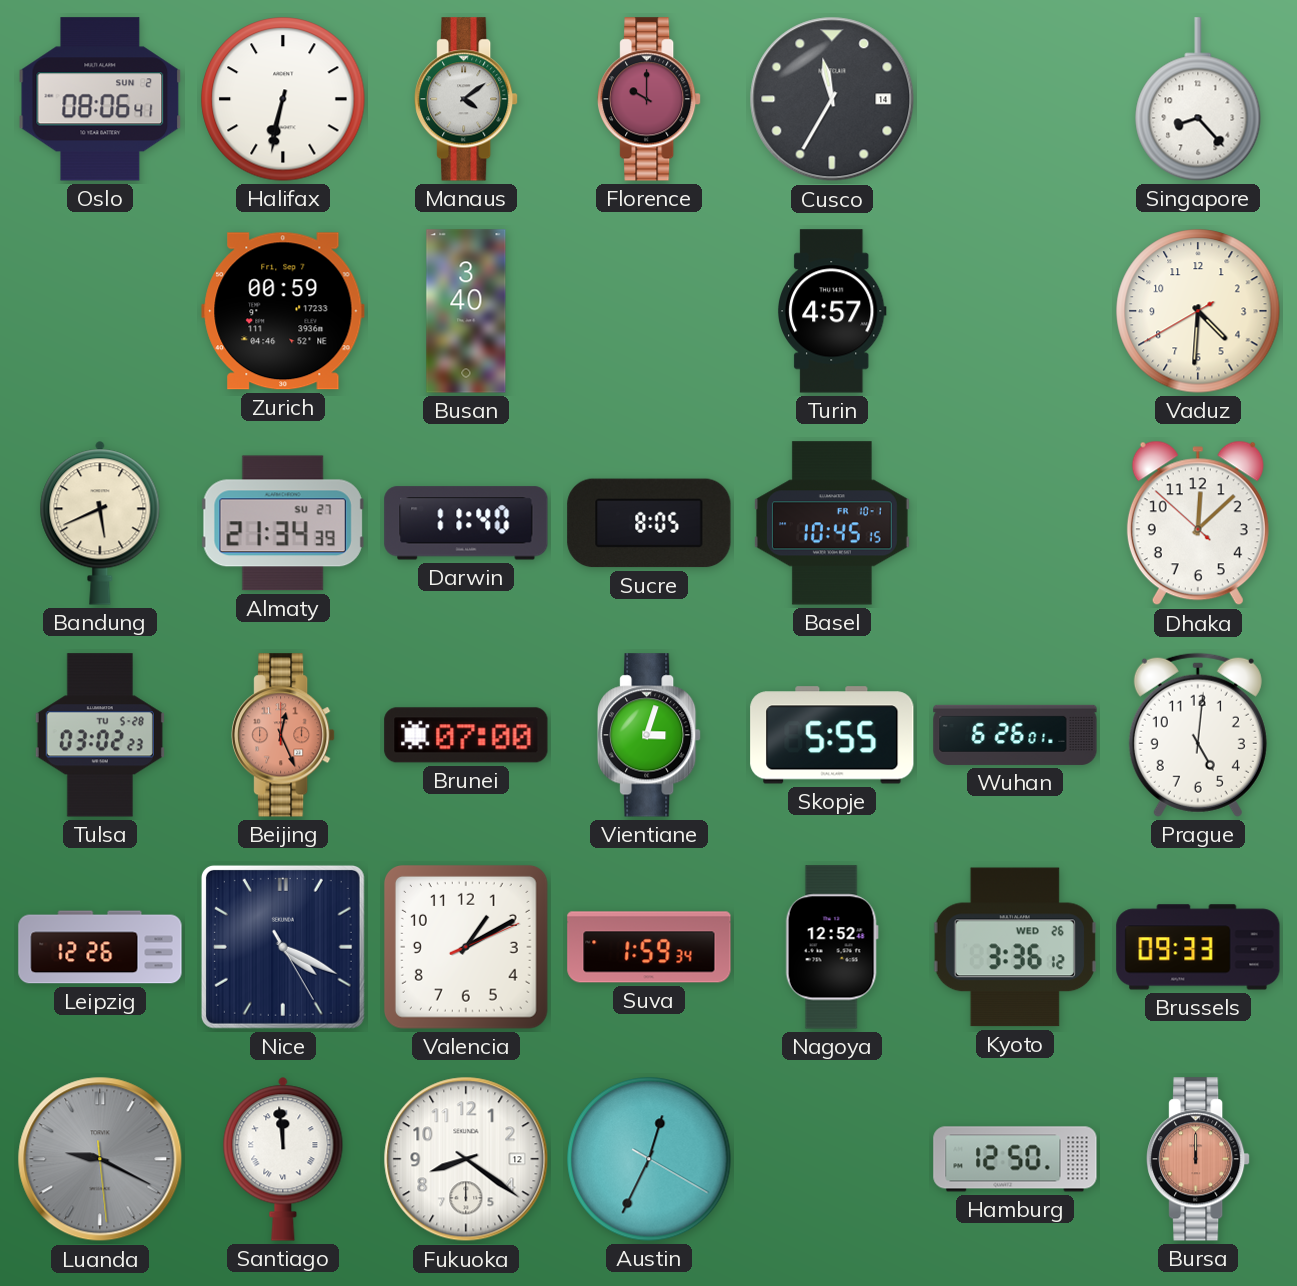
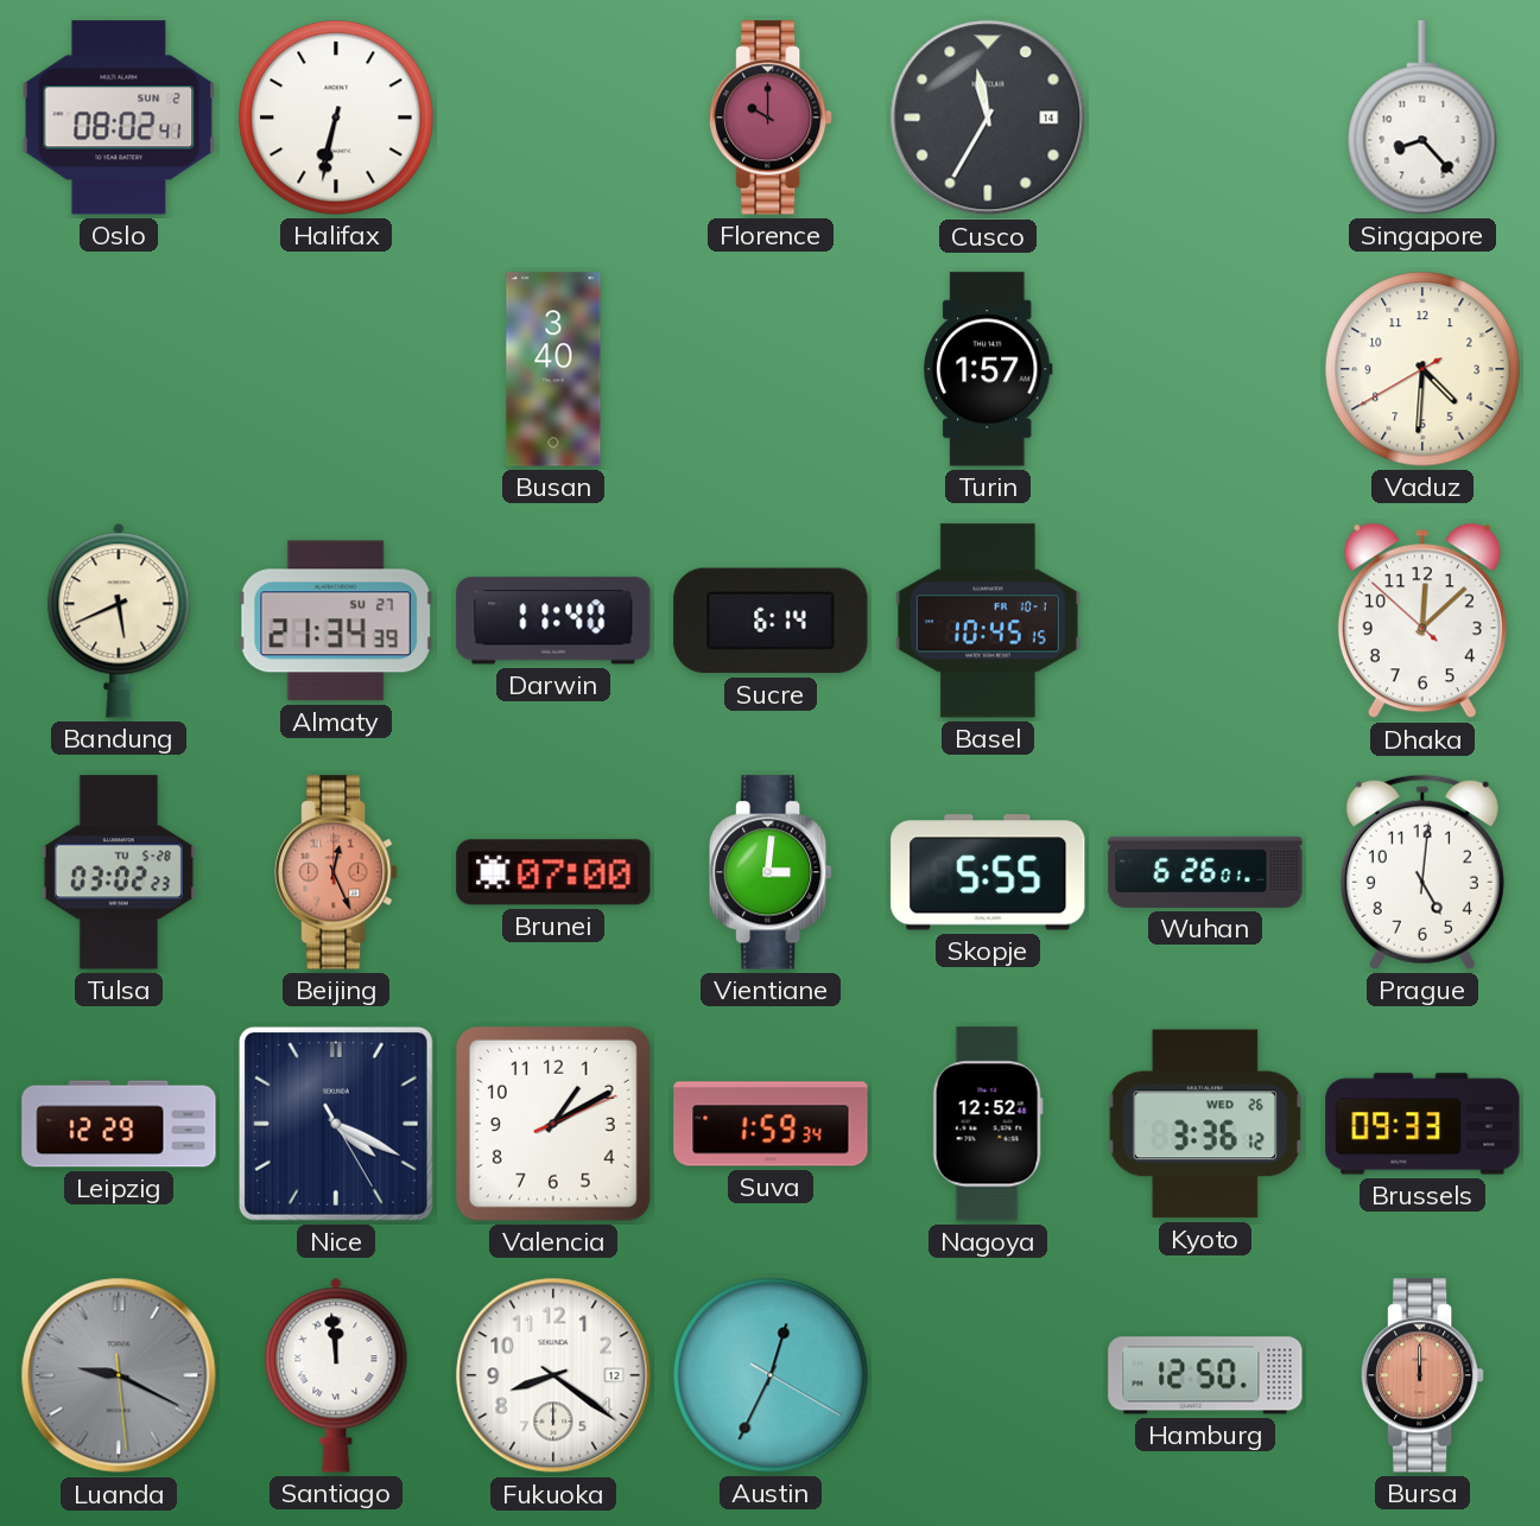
Oslo: 08:06 -> 08:02 (119, 117)
Manaus: 4:09 -> none (467, 99)
Zurich: 00:59 -> none (283, 311)
Turin: 4:57 -> 1:57 (988, 369)
Sucre: 8:05 -> 6:14 (771, 621)
Vientiane: 3:03 -> 3:01 (772, 872)
Leipzig: 12:26 -> 12:29 (119, 1124)
